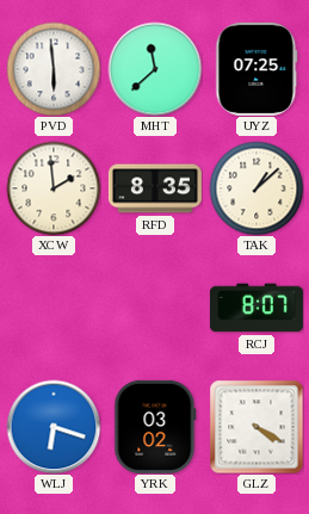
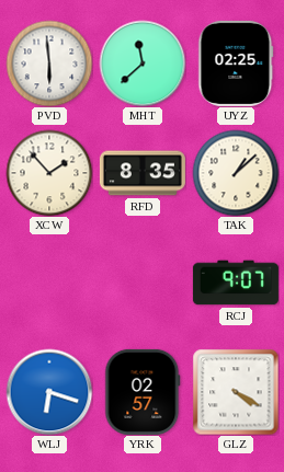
UYZ: 07:25 -> 02:25 (236, 64)
XCW: 1:59 -> 1:53 (49, 173)
RCJ: 8:07 -> 9:07 (236, 283)
YRK: 03:02 -> 02:57 (143, 392)
